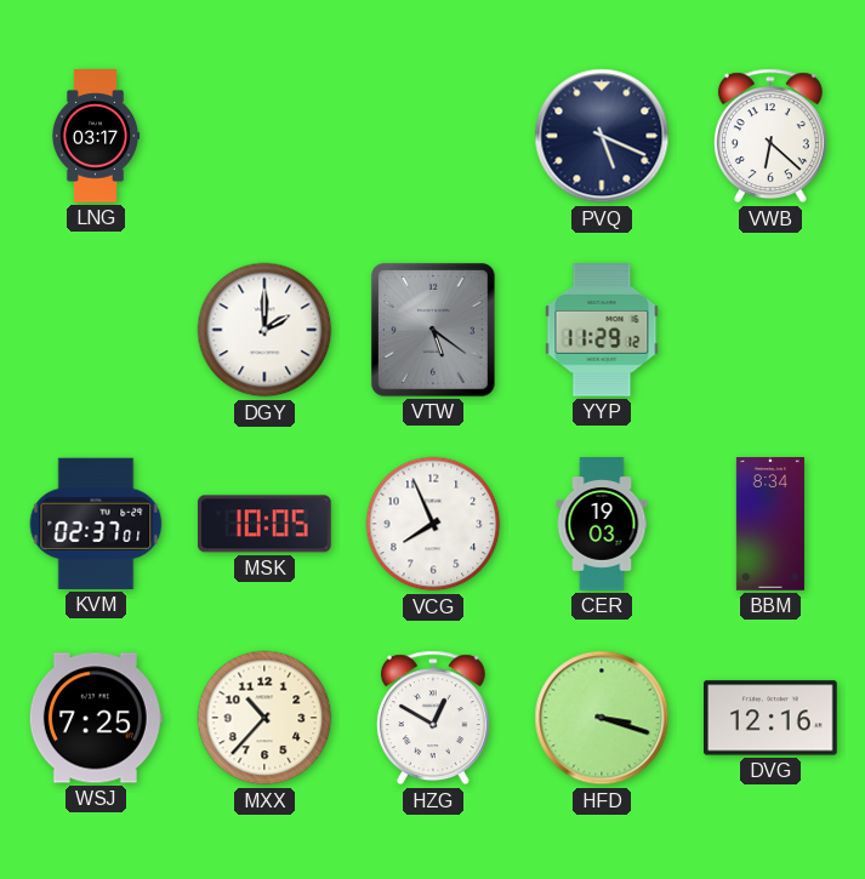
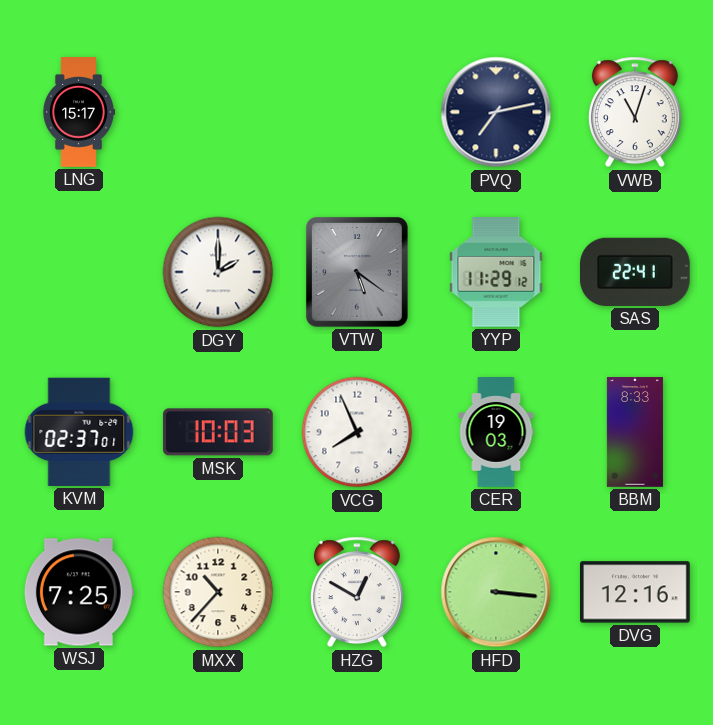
LNG: 03:17 -> 15:17 (78, 112)
PVQ: 5:19 -> 7:13 (496, 112)
VWB: 6:22 -> 11:03 (635, 112)
SAS: none -> 22:41 (636, 272)
MSK: 10:05 -> 10:03 (218, 432)
BBM: 8:34 -> 8:33 (635, 432)
HFD: 3:18 -> 3:16 (496, 592)
